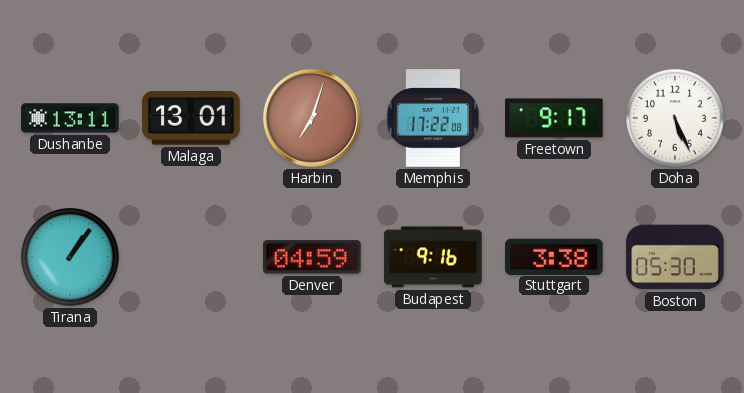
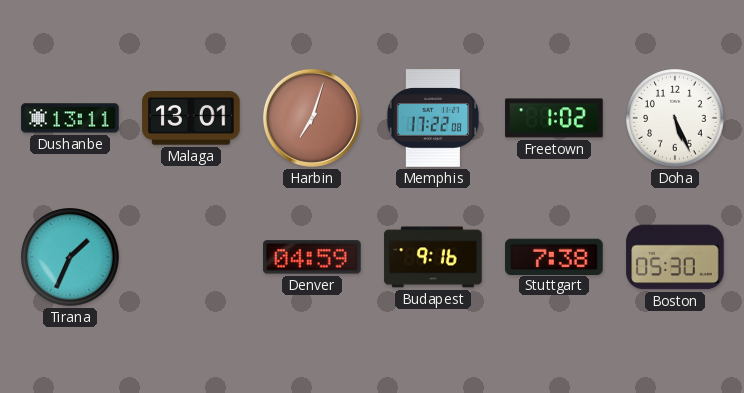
Freetown: 9:17 -> 1:02 (554, 118)
Tirana: 1:06 -> 1:34 (70, 257)
Stuttgart: 3:38 -> 7:38 (554, 256)
